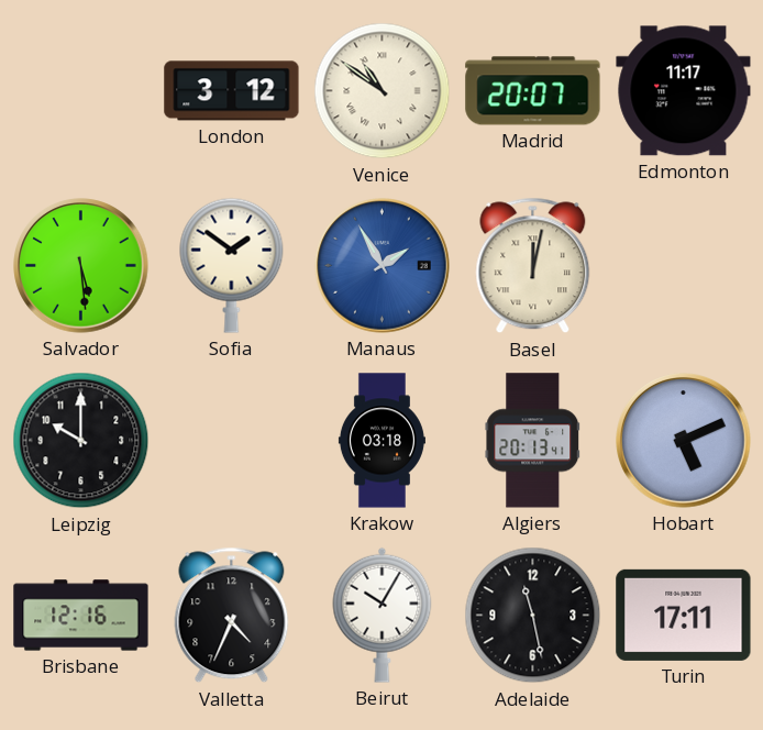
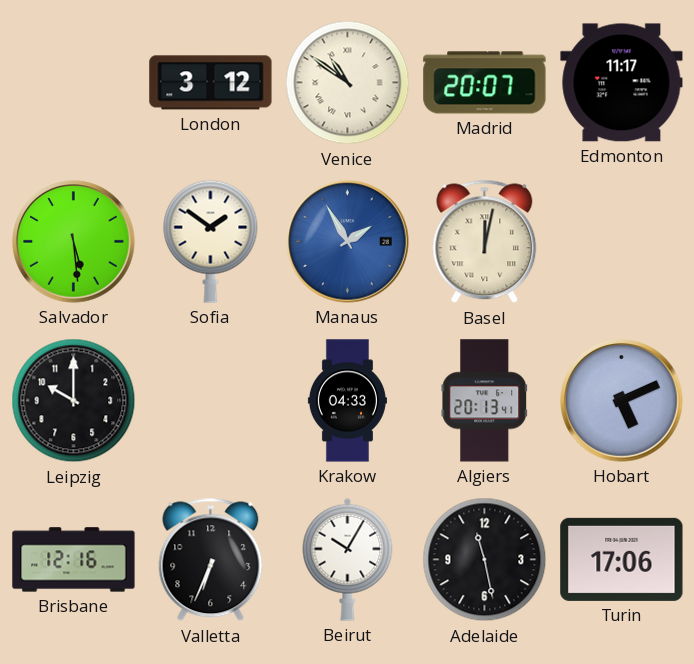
Krakow: 03:18 -> 04:33 (347, 401)
Valletta: 4:34 -> 6:34 (211, 560)
Turin: 17:11 -> 17:06 (622, 559)
